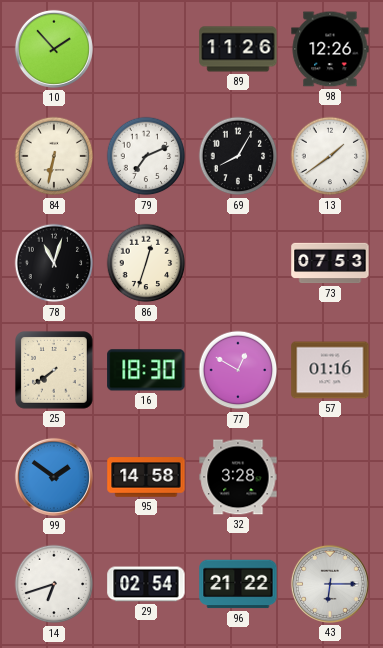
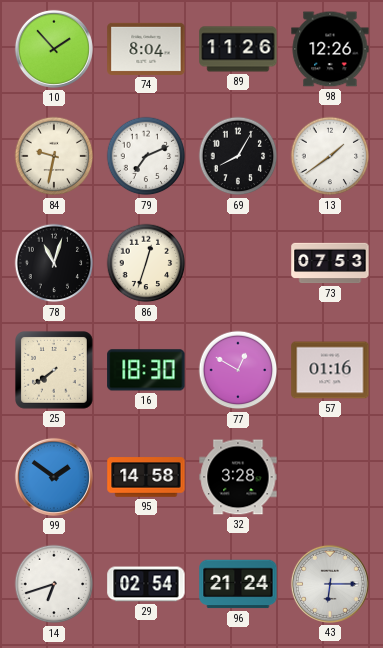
74: none -> 8:04 (146, 49)
84: 6:32 -> 9:32 (54, 156)
96: 21:22 -> 21:24 (238, 584)
